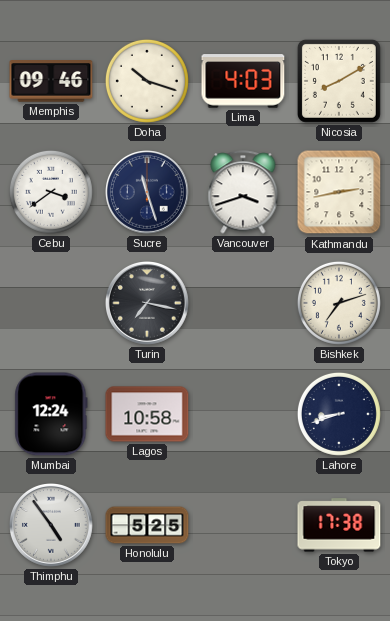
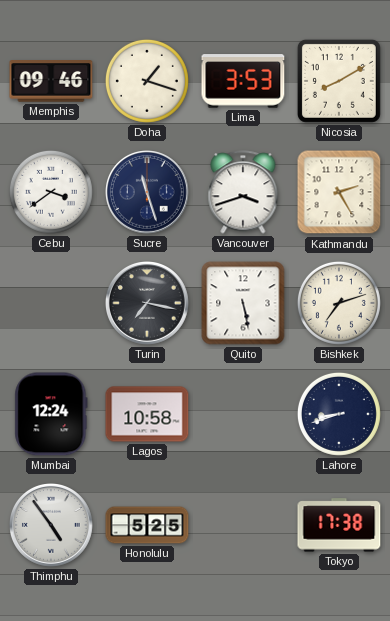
Doha: 10:18 -> 1:18 (147, 81)
Lima: 4:03 -> 3:53 (243, 81)
Kathmandu: 2:43 -> 2:25 (339, 192)
Quito: none -> 5:28 (243, 303)
